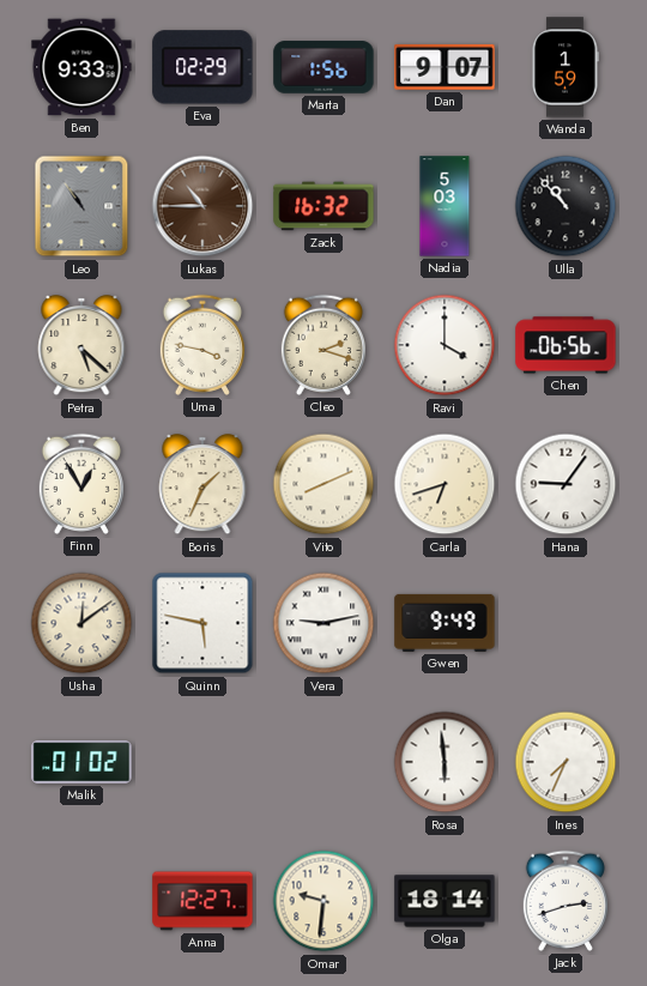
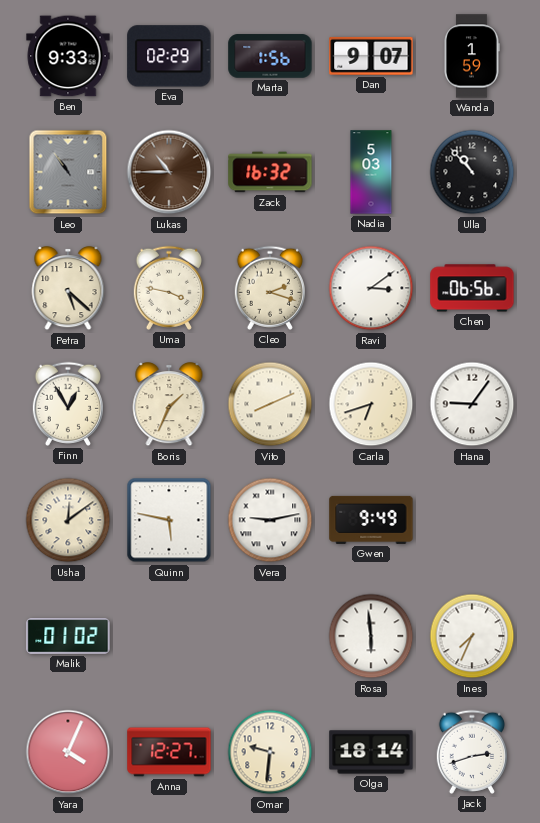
Ravi: 4:00 -> 3:09 (371, 288)
Yara: none -> 4:04 (68, 752)
